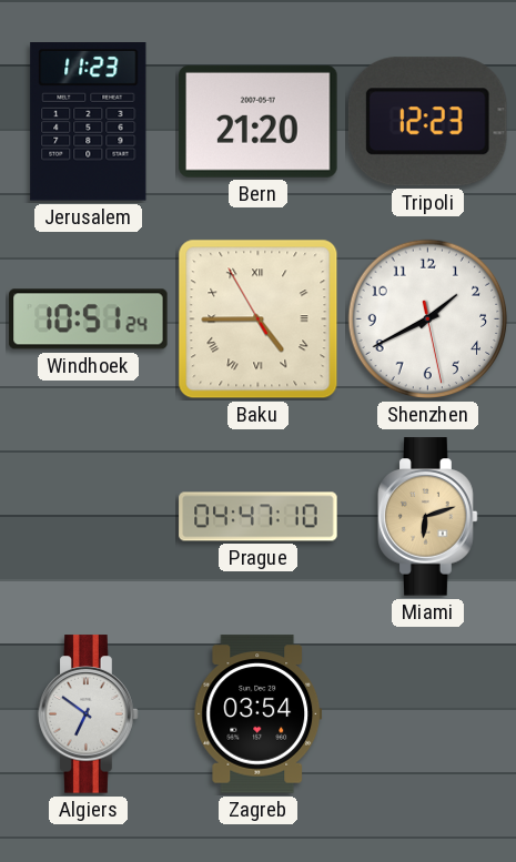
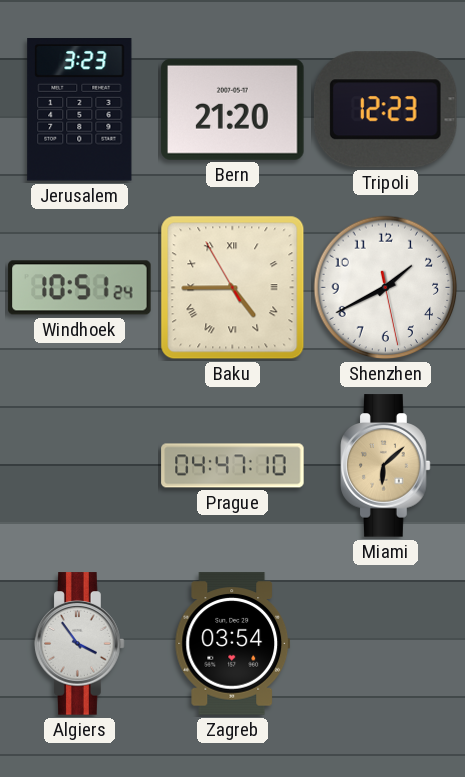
Jerusalem: 11:23 -> 3:23 (80, 110)
Miami: 6:12 -> 6:08 (386, 466)
Algiers: 6:51 -> 3:54 (80, 644)
